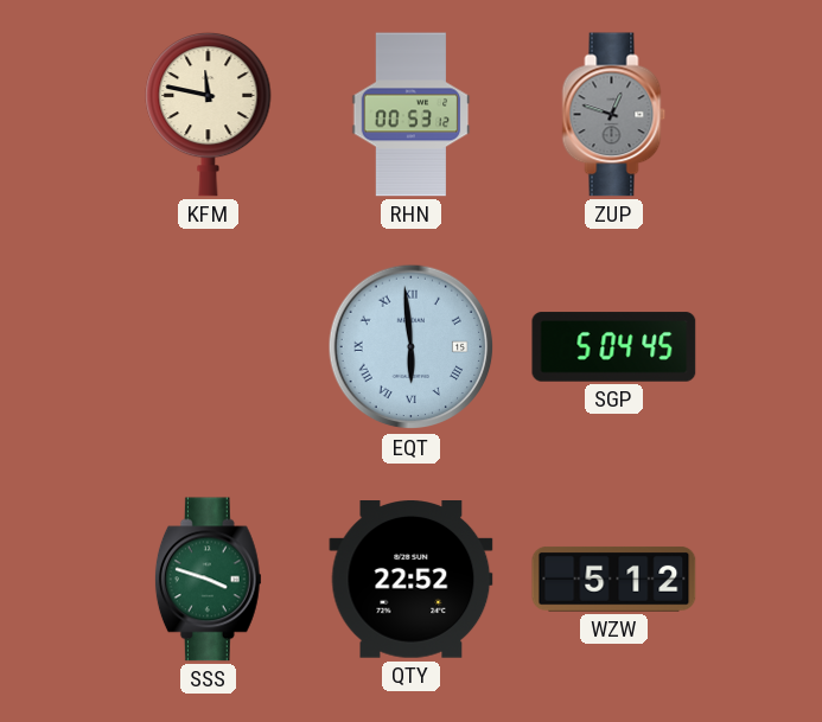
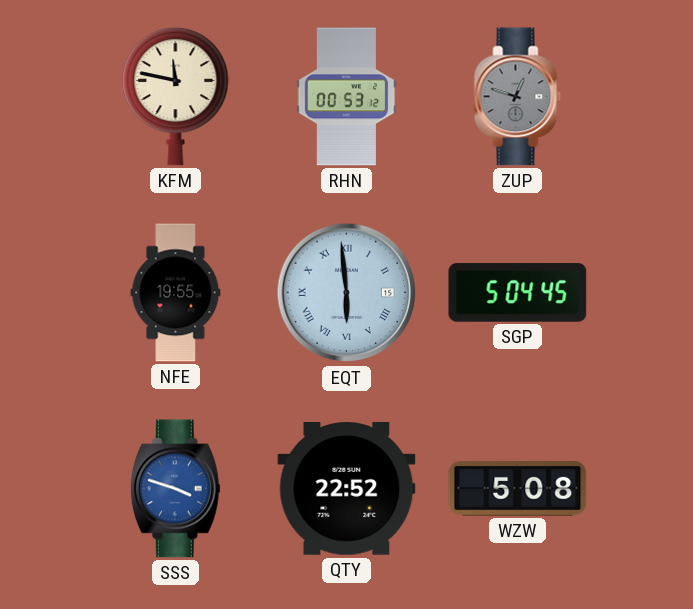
NFE: none -> 19:55 (176, 293)
SSS dial: green -> blue (175, 489)
WZW: 5:12 -> 5:08 (518, 489)
